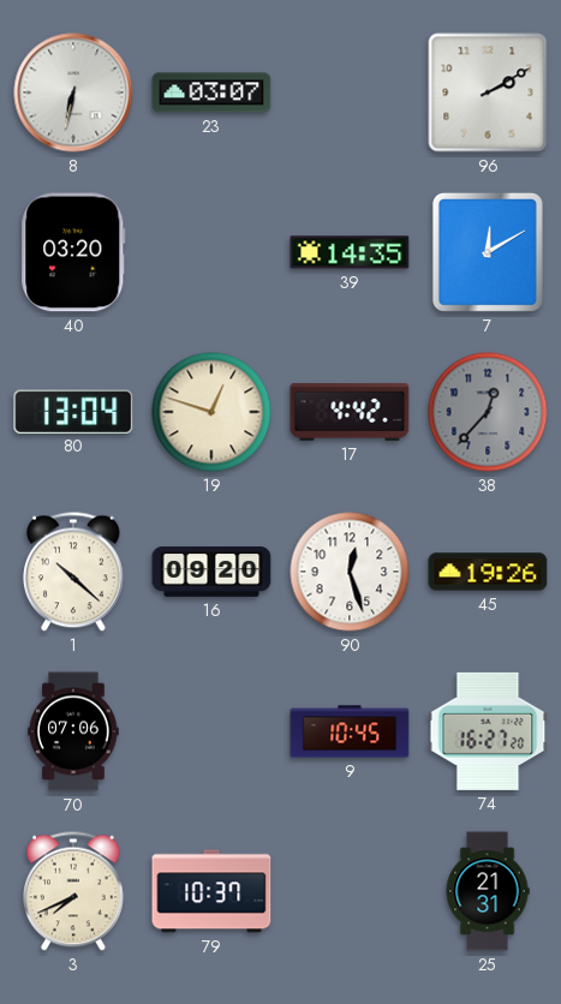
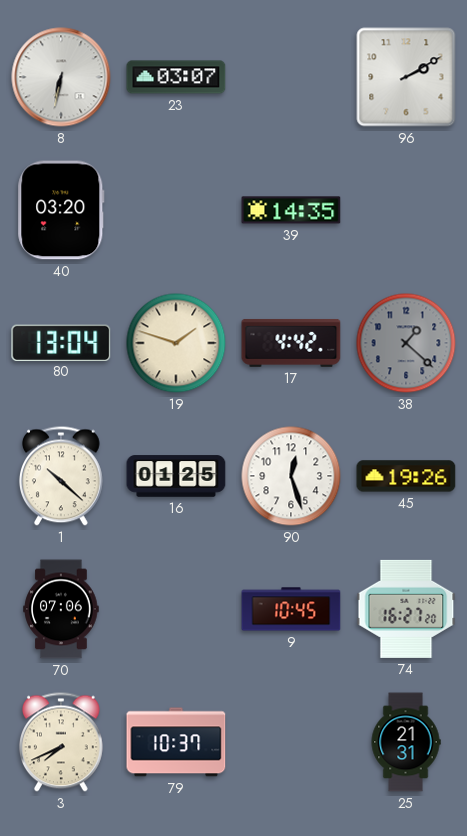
7: 12:10 -> none (488, 252)
19: 12:48 -> 1:48 (176, 343)
38: 12:37 -> 1:22 (406, 343)
16: 09:20 -> 01:25 (176, 476)
